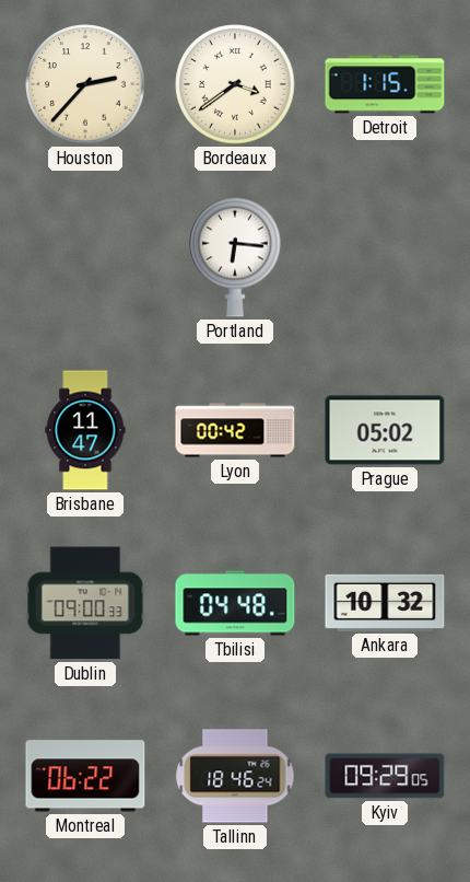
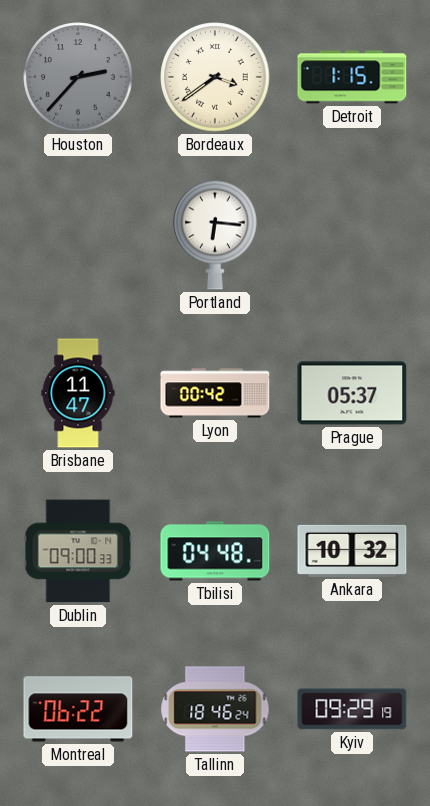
Houston dial: cream -> grey (78, 77)
Prague: 05:02 -> 05:37 (352, 393)
Kyiv: 09:29:05 -> 09:29:19 (352, 709)
